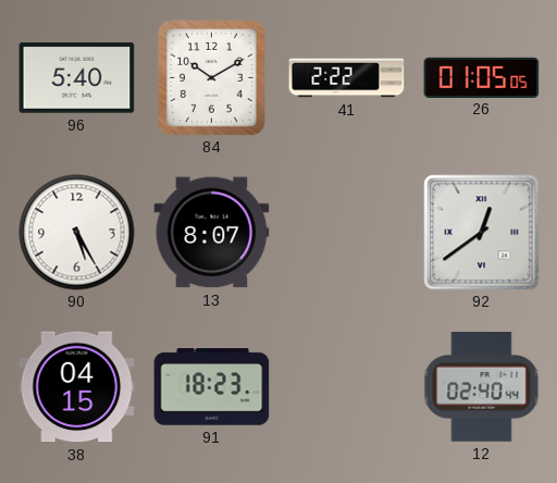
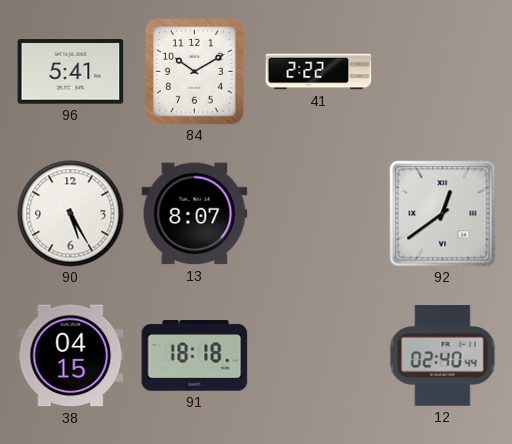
96: 5:40 -> 5:41 (71, 72)
26: 01:05 -> none (482, 77)
91: 18:23 -> 18:18 (195, 356)
